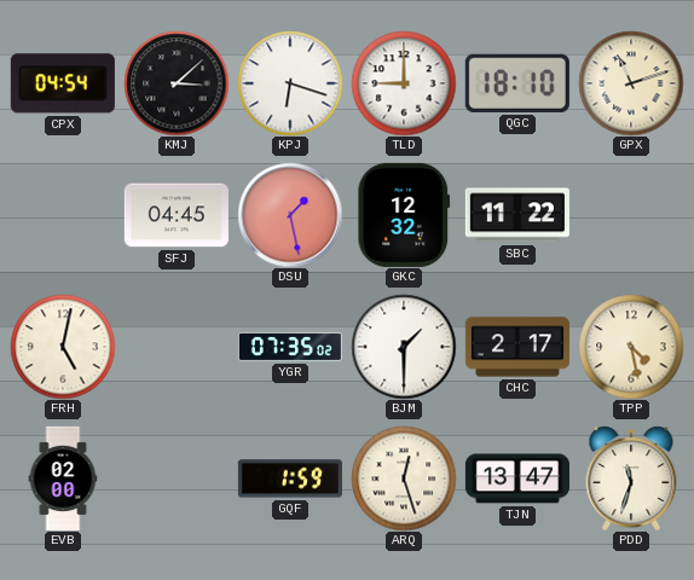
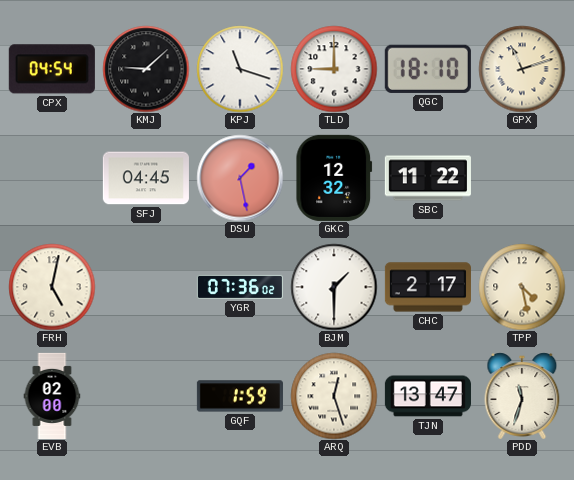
KMJ: 3:08 -> 9:08 (146, 69)
KPJ: 6:18 -> 11:18 (240, 69)
YGR: 07:35 -> 07:36 (240, 287)
